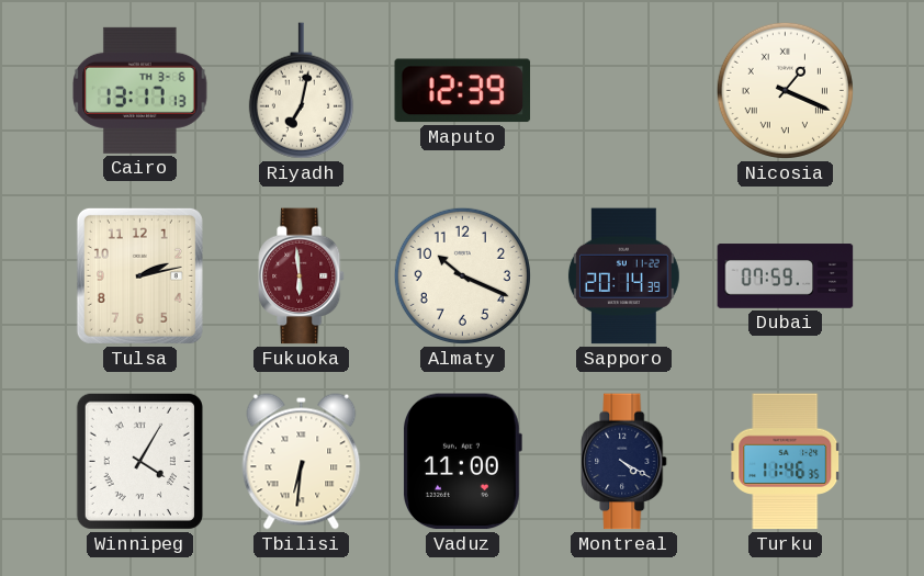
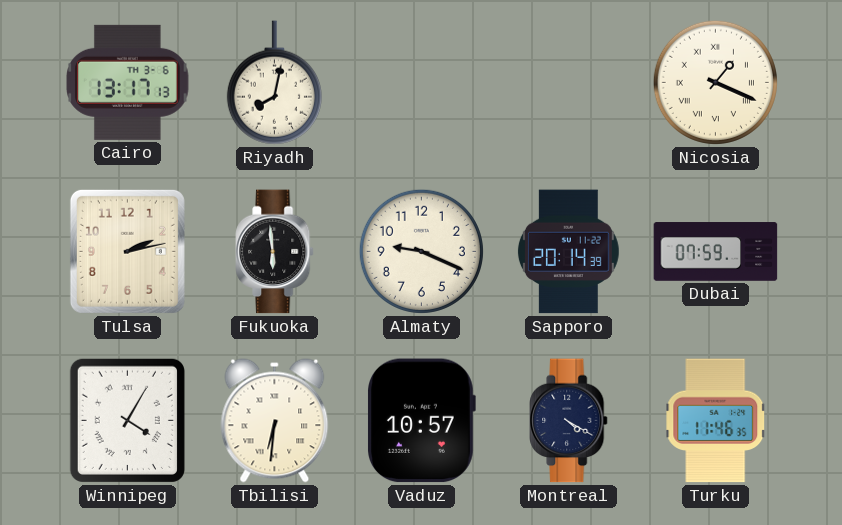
Riyadh: 7:02 -> 8:02 (274, 83)
Maputo: 12:39 -> none (463, 91)
Fukuoka dial: burgundy -> black (275, 252)
Almaty: 10:19 -> 9:19 (421, 251)
Vaduz: 11:00 -> 10:57 (422, 421)
